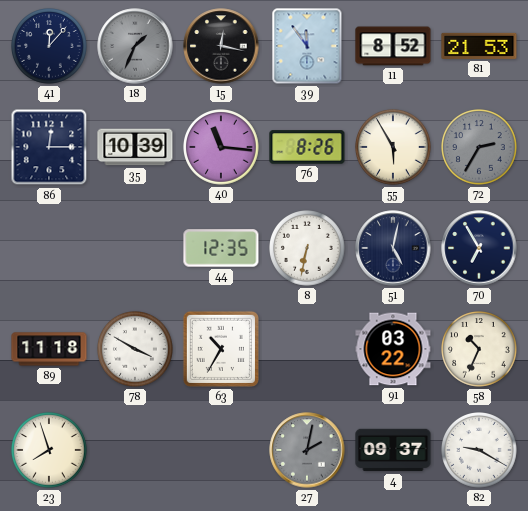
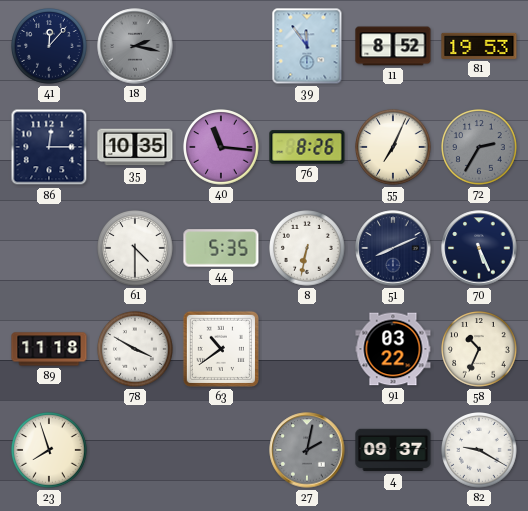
18: 1:34 -> 2:17 (135, 46)
15: 12:17 -> none (221, 46)
81: 21:53 -> 19:53 (479, 46)
35: 10:39 -> 10:35 (135, 147)
55: 5:55 -> 7:04 (394, 148)
61: none -> 4:30 (136, 249)
44: 12:35 -> 5:35 (221, 248)
51: 5:02 -> 8:11 (393, 248)
70: 6:55 -> 5:26 (479, 248)
63: 10:35 -> 10:39 (221, 349)
